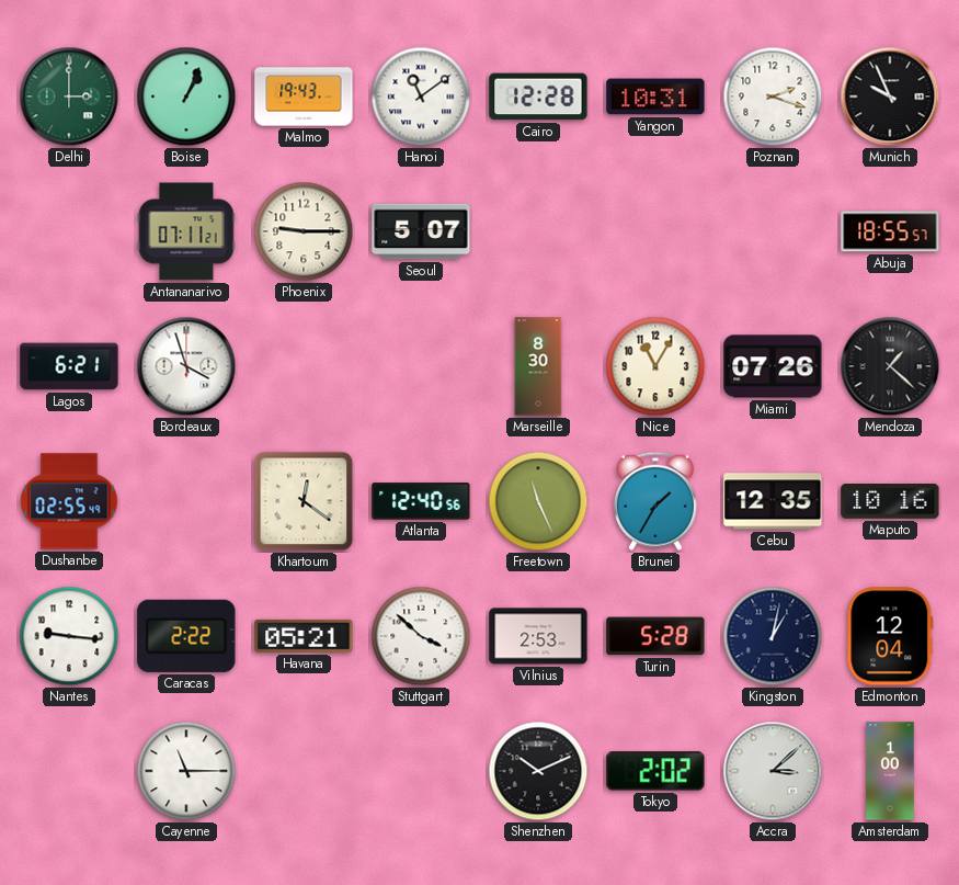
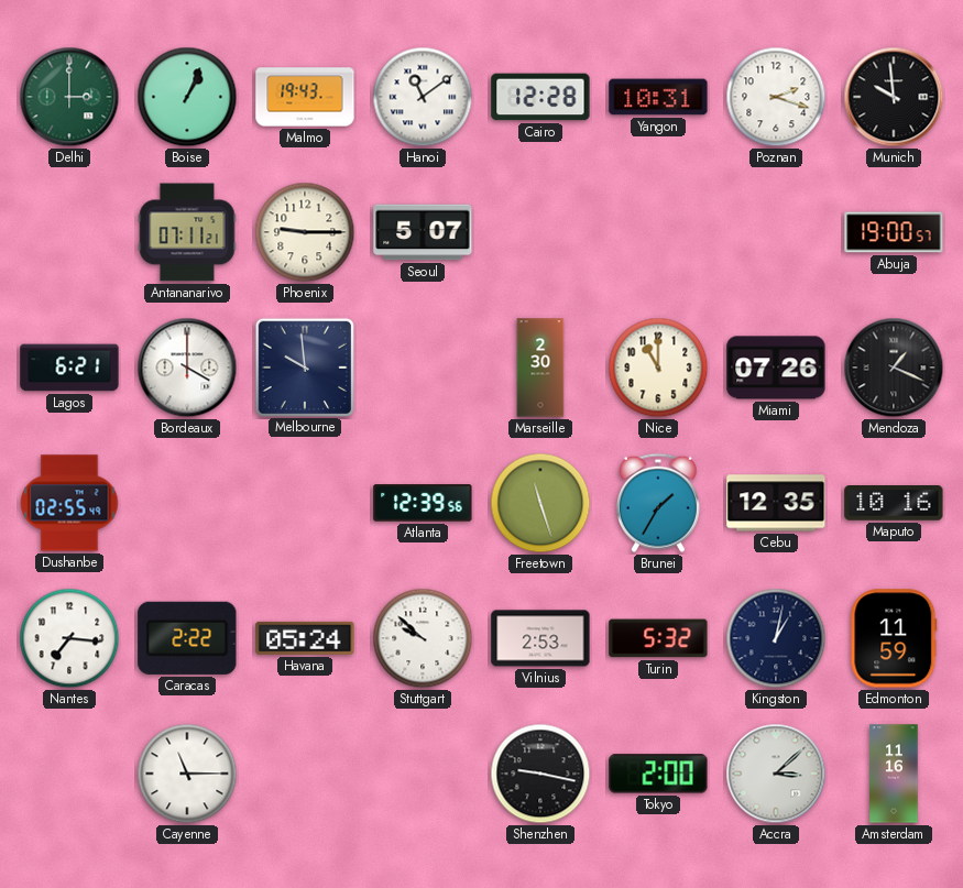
Munich: 9:56 -> 9:59 (894, 97)
Abuja: 18:55 -> 19:00 (894, 232)
Bordeaux: 3:57 -> 4:00 (187, 368)
Melbourne: none -> 9:59 (304, 366)
Marseille: 8:30 -> 2:30 (540, 368)
Nice: 11:05 -> 11:00 (658, 368)
Mendoza: 1:22 -> 1:19 (894, 368)
Khartoum: 12:21 -> none (304, 501)
Atlanta: 12:40 -> 12:39 (423, 503)
Freetown: 11:26 -> 11:27 (540, 503)
Nantes: 9:16 -> 7:16 (69, 638)
Havana: 05:21 -> 05:24 (305, 638)
Stuttgart: 3:52 -> 9:52 (423, 638)
Turin: 5:28 -> 5:32 (658, 638)
Edmonton: 12:04 -> 11:59 (894, 638)
Shenzhen: 10:11 -> 9:17 (540, 774)
Tokyo: 2:02 -> 2:00 (658, 774)
Amsterdam: 1:00 -> 11:16 (894, 774)
